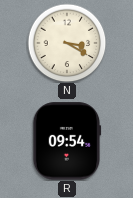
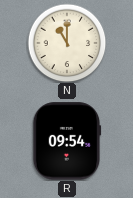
N: 3:20 -> 11:00 (67, 43)
